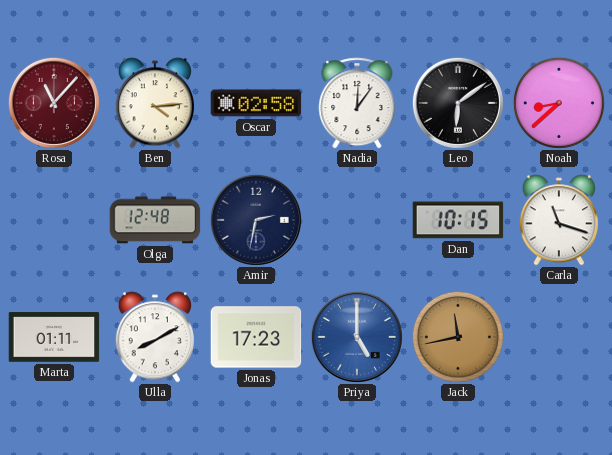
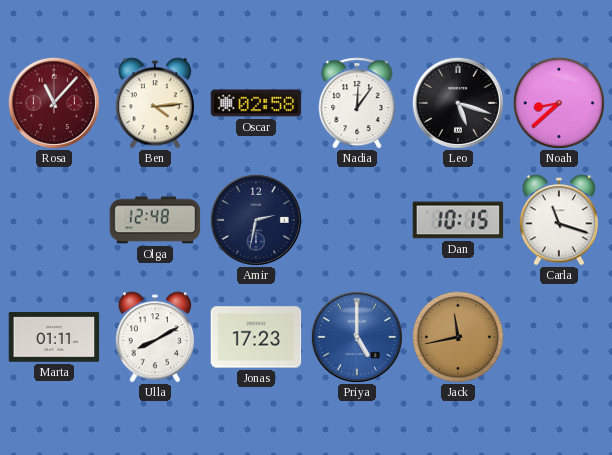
Leo: 6:09 -> 5:18 (458, 103)
